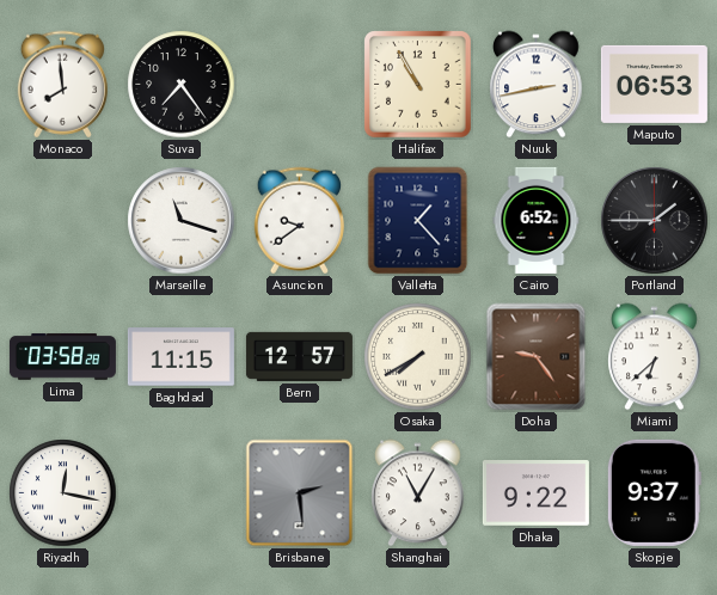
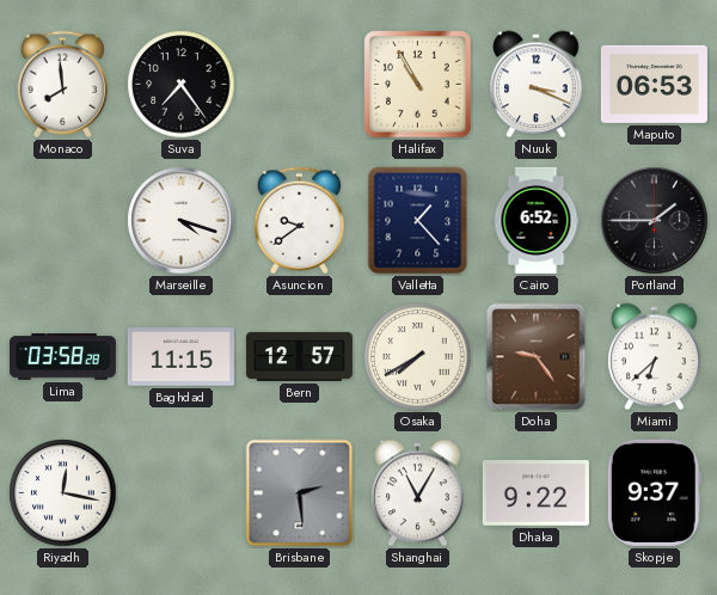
Nuuk: 2:43 -> 3:19 (537, 85)
Marseille: 11:18 -> 4:18 (182, 221)
